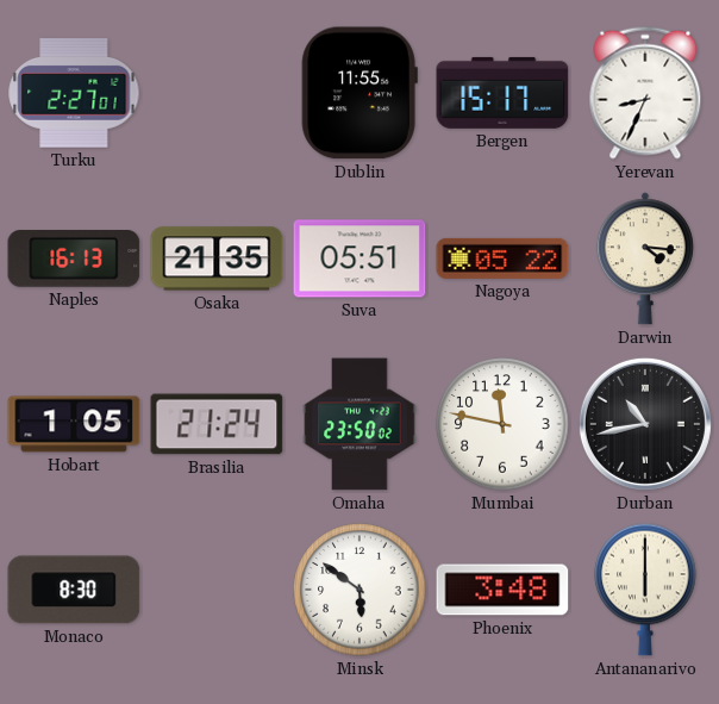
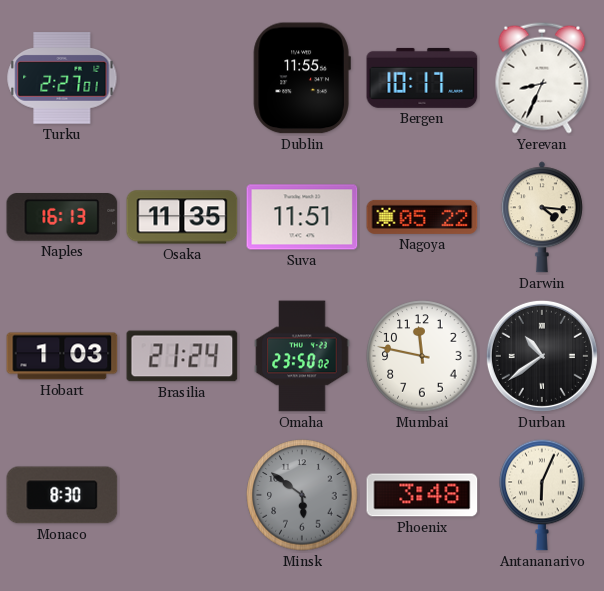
Bergen: 15:17 -> 10:17 (422, 78)
Osaka: 21:35 -> 11:35 (182, 217)
Suva: 05:51 -> 11:51 (302, 217)
Hobart: 1:05 -> 1:03 (62, 356)
Durban: 10:43 -> 10:39 (542, 356)
Minsk dial: white -> grey (302, 495)
Antananarivo: 6:00 -> 6:04 (542, 495)
